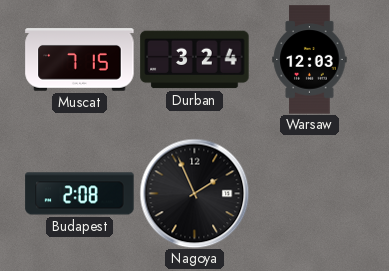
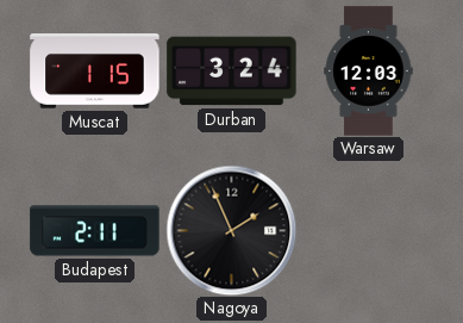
Muscat: 7:15 -> 1:15 (95, 72)
Budapest: 2:08 -> 2:11 (95, 231)
